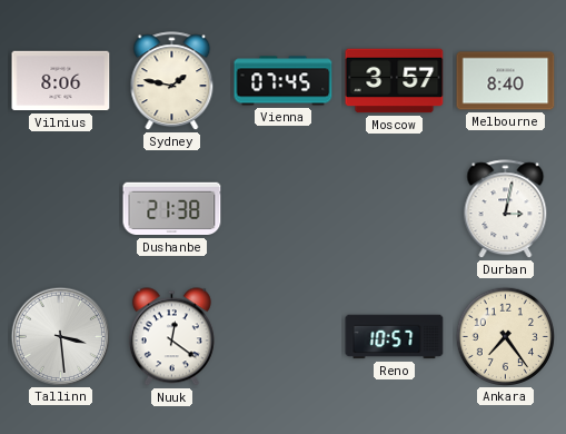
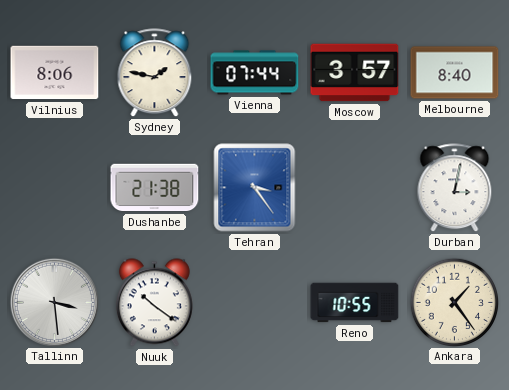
Vienna: 07:45 -> 07:44 (255, 73)
Tehran: none -> 3:24 (255, 188)
Nuuk: 12:21 -> 10:21 (154, 303)
Reno: 10:57 -> 10:55 (355, 303)
Ankara: 7:24 -> 1:24 (454, 302)
